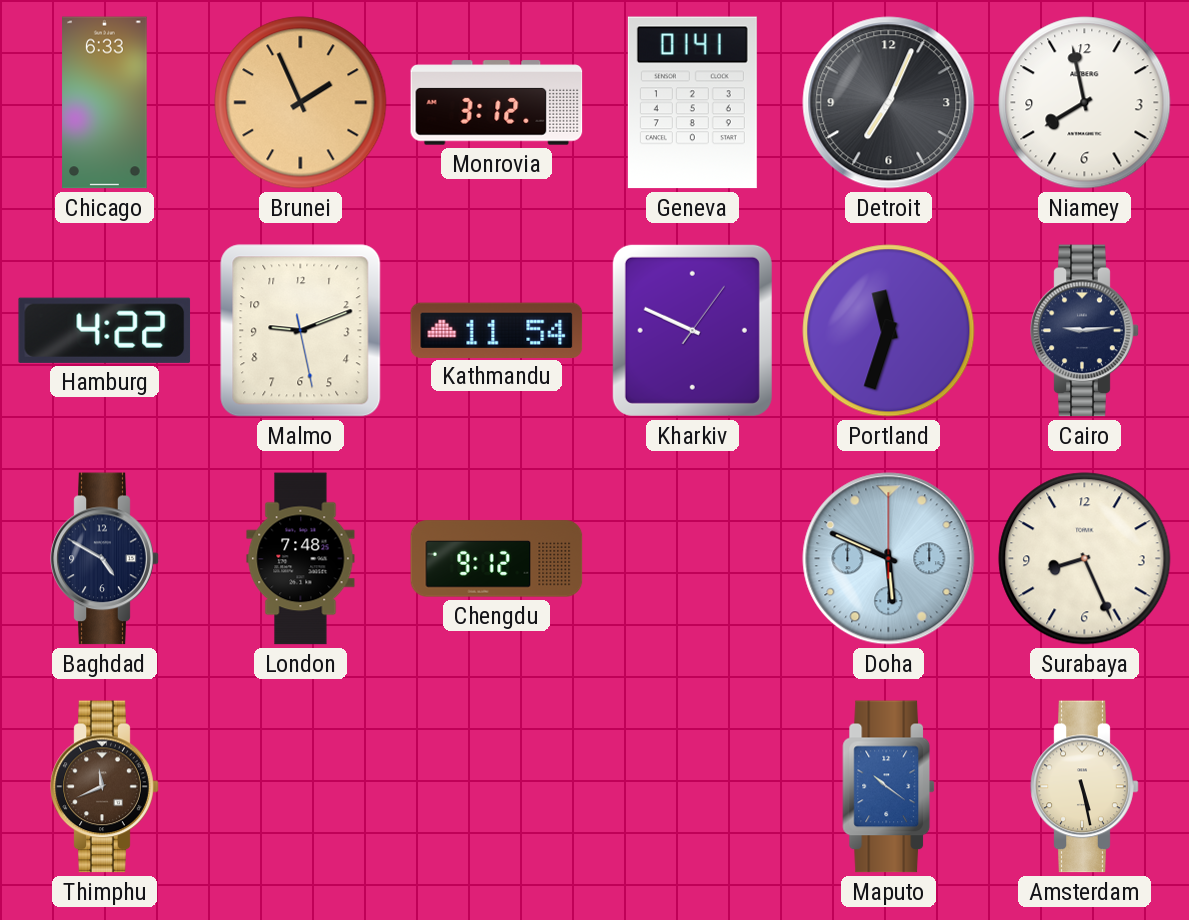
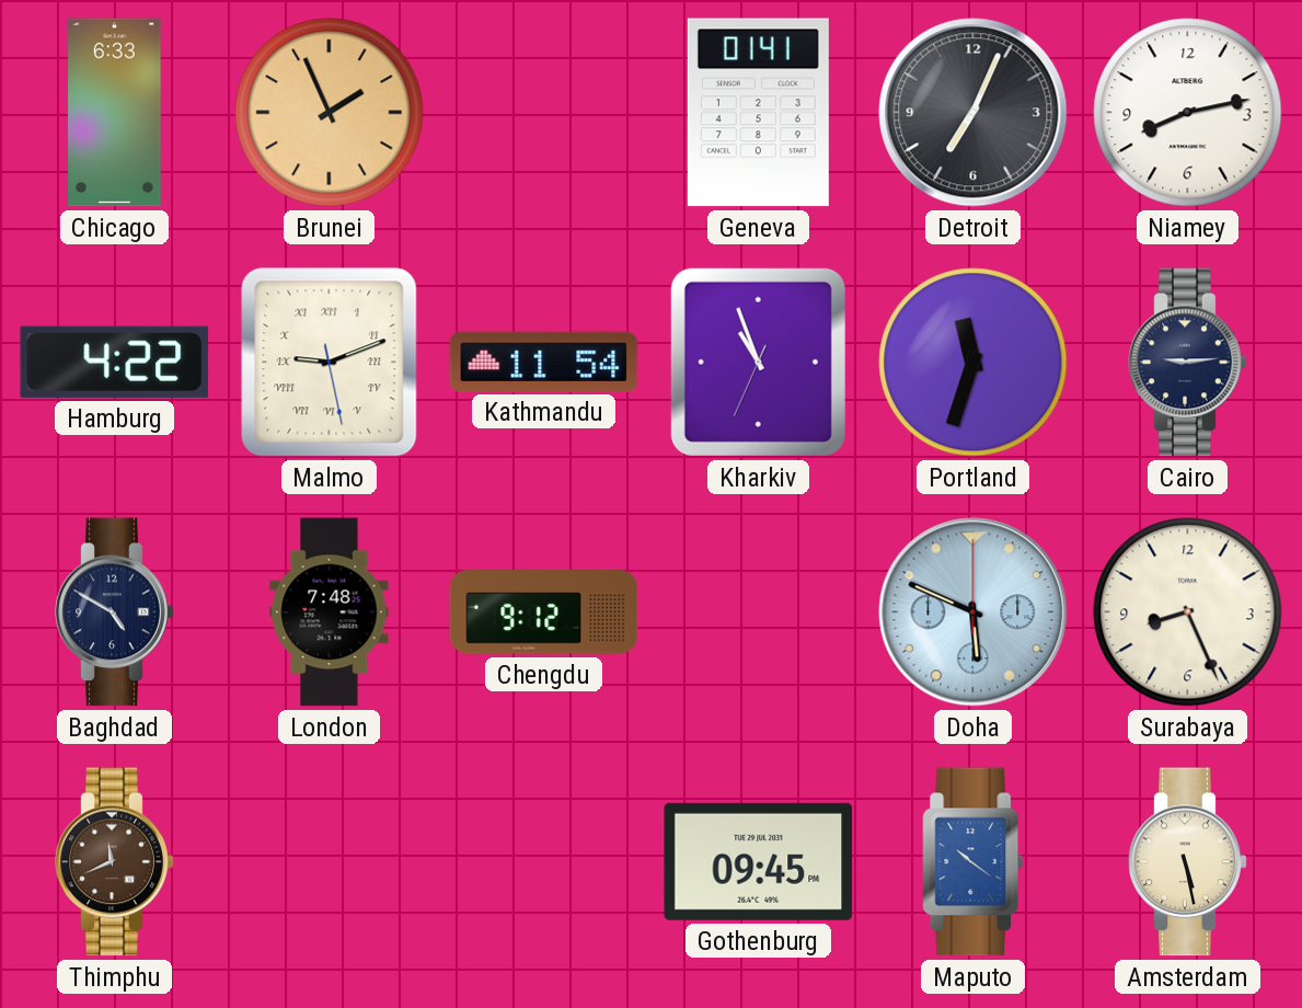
Monrovia: 3:12 -> none (497, 103)
Niamey: 7:58 -> 8:13 (1188, 113)
Malmo numerals: Arabic -> Roman (330, 363)
Kharkiv: 9:49 -> 10:56 (758, 362)
Gothenburg: none -> 09:45 (759, 861)
